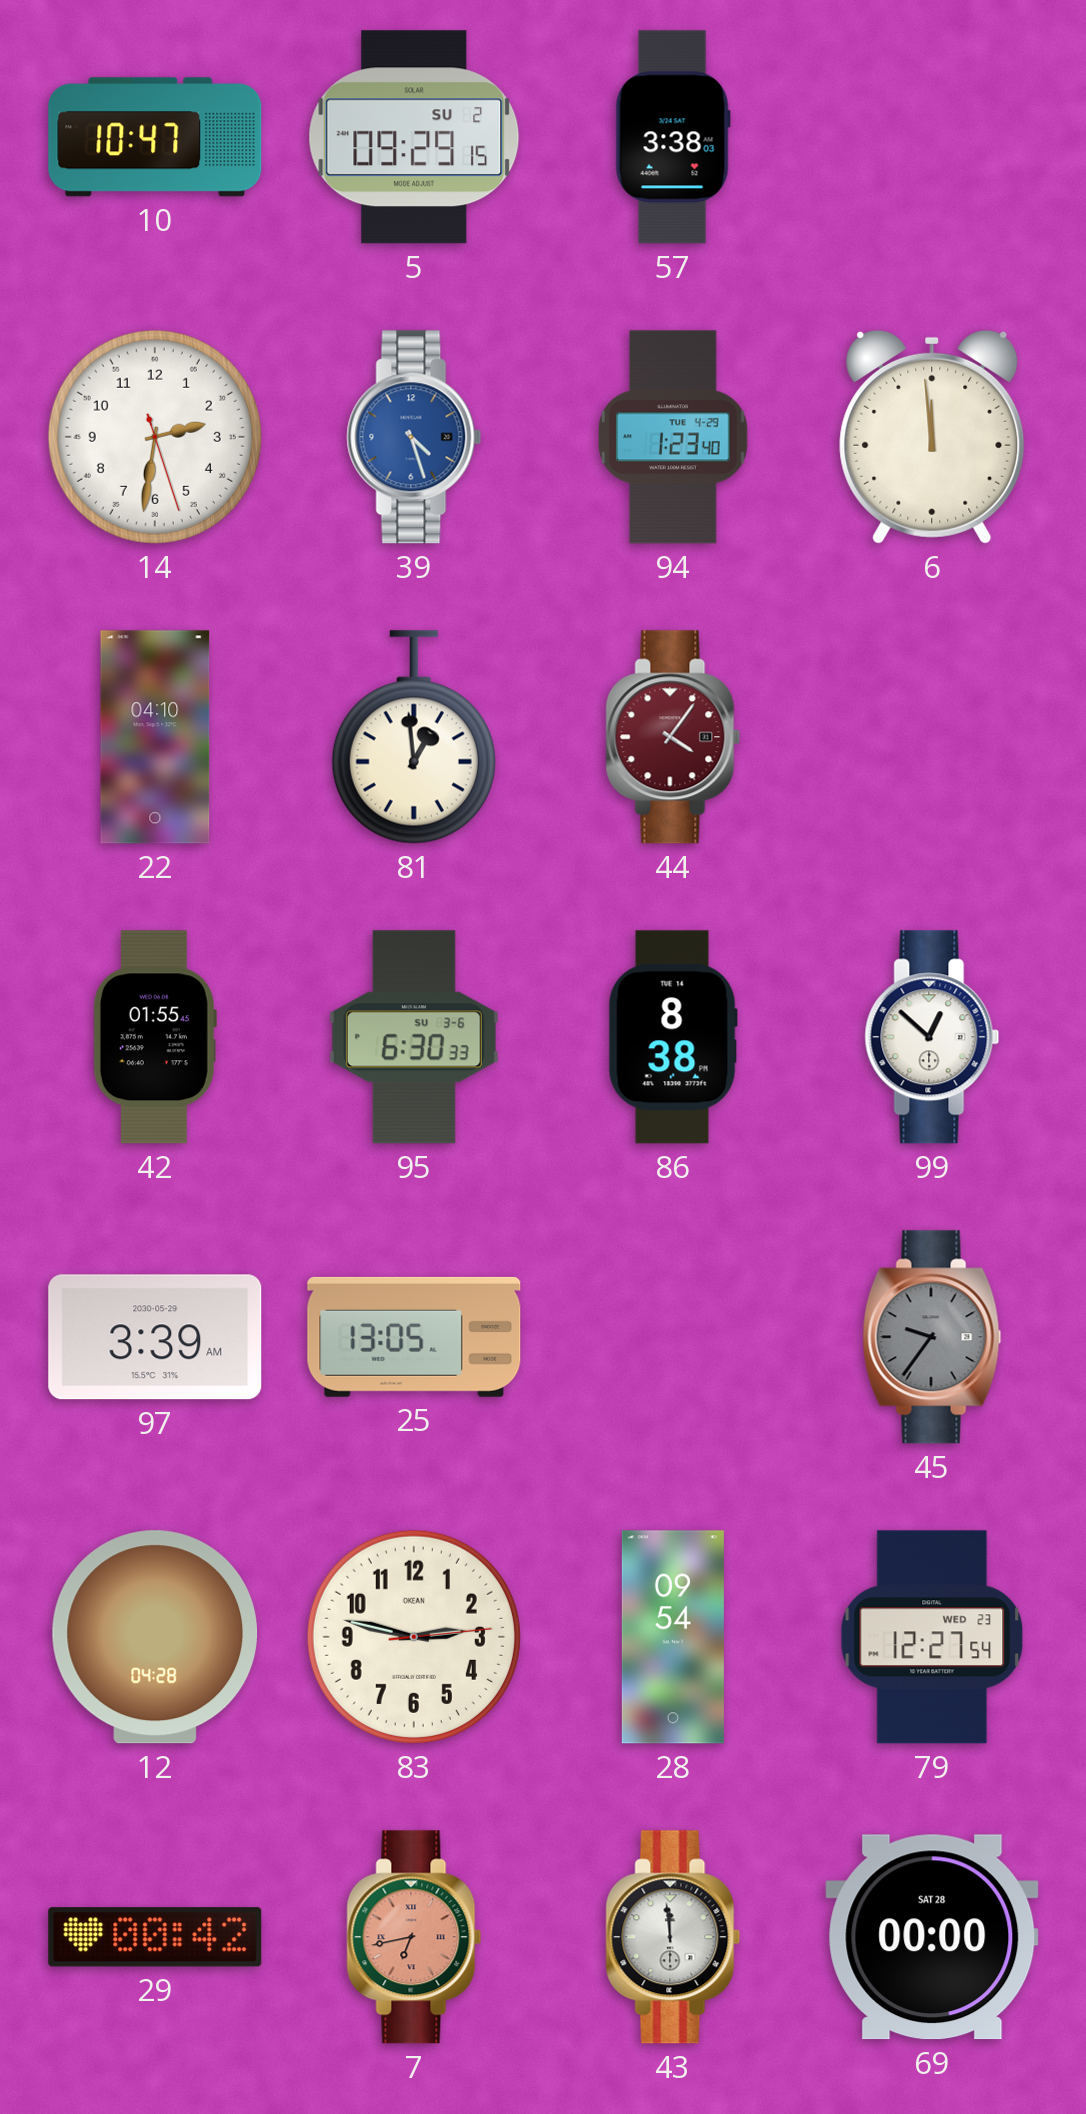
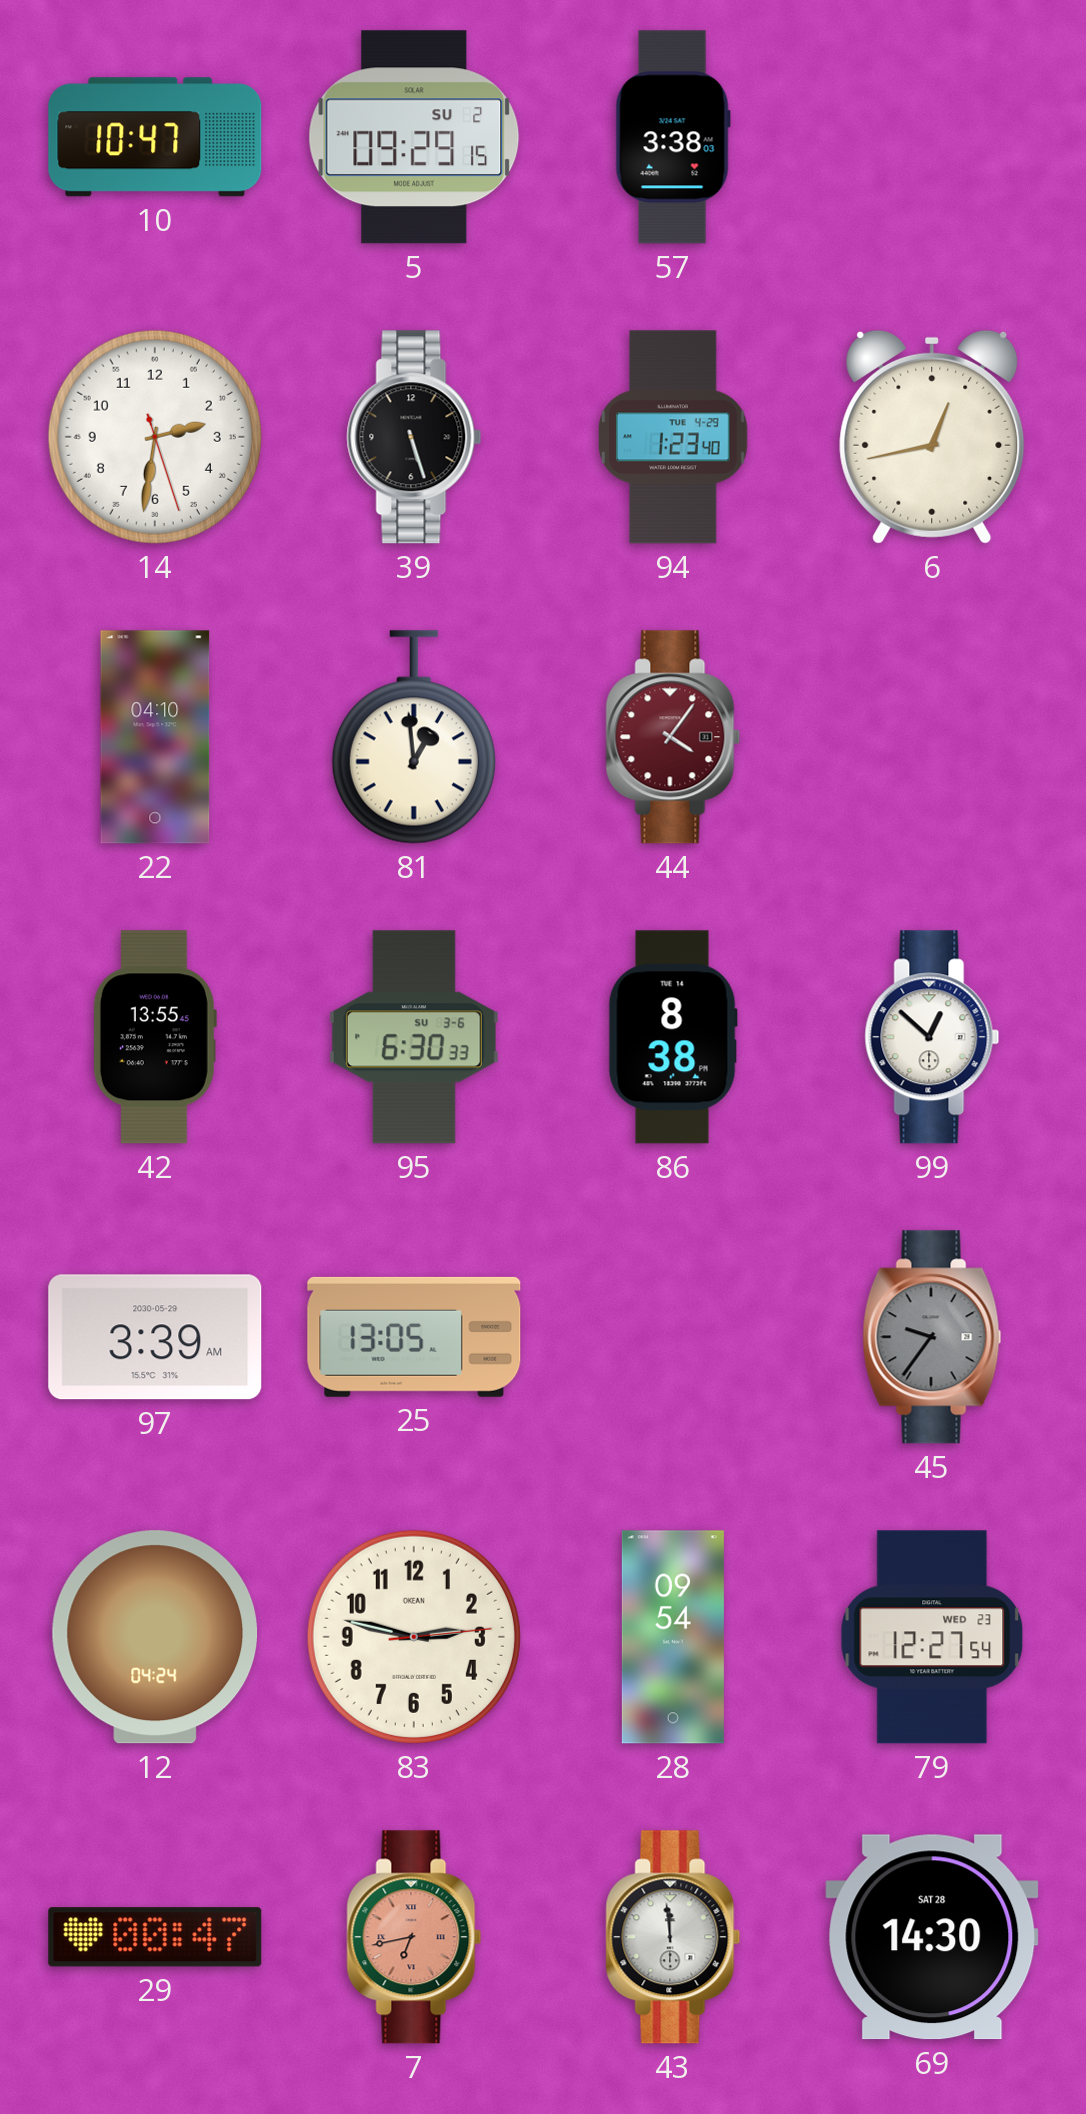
39: 4:27 -> 5:27 (414, 437)
39 dial: blue -> black (414, 437)
6: 11:59 -> 12:43 (932, 437)
42: 01:55 -> 13:55 (155, 1037)
12: 04:28 -> 04:24 (155, 1637)
29: 00:42 -> 00:47 (155, 1937)
69: 00:00 -> 14:30 (932, 1937)
